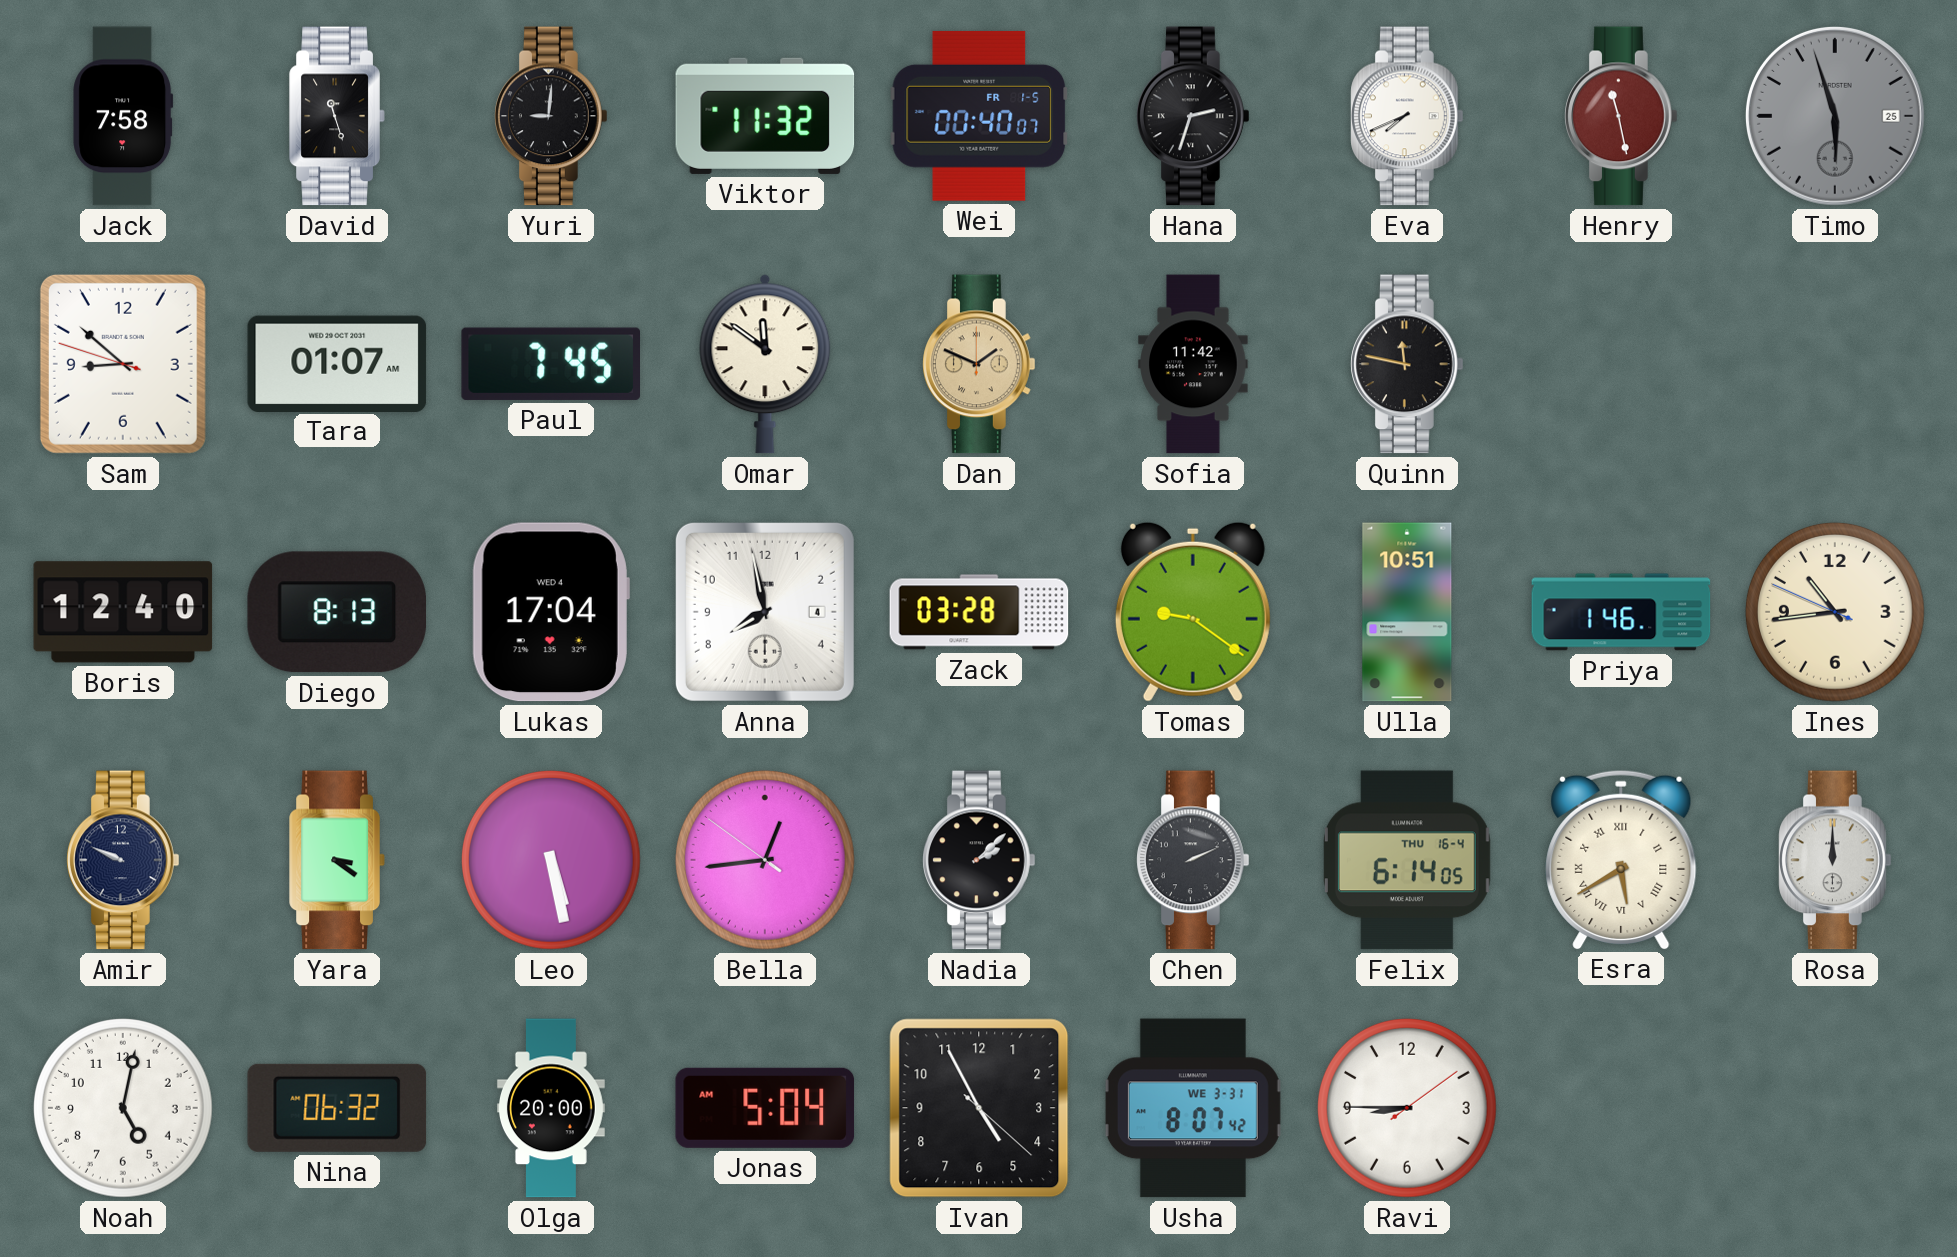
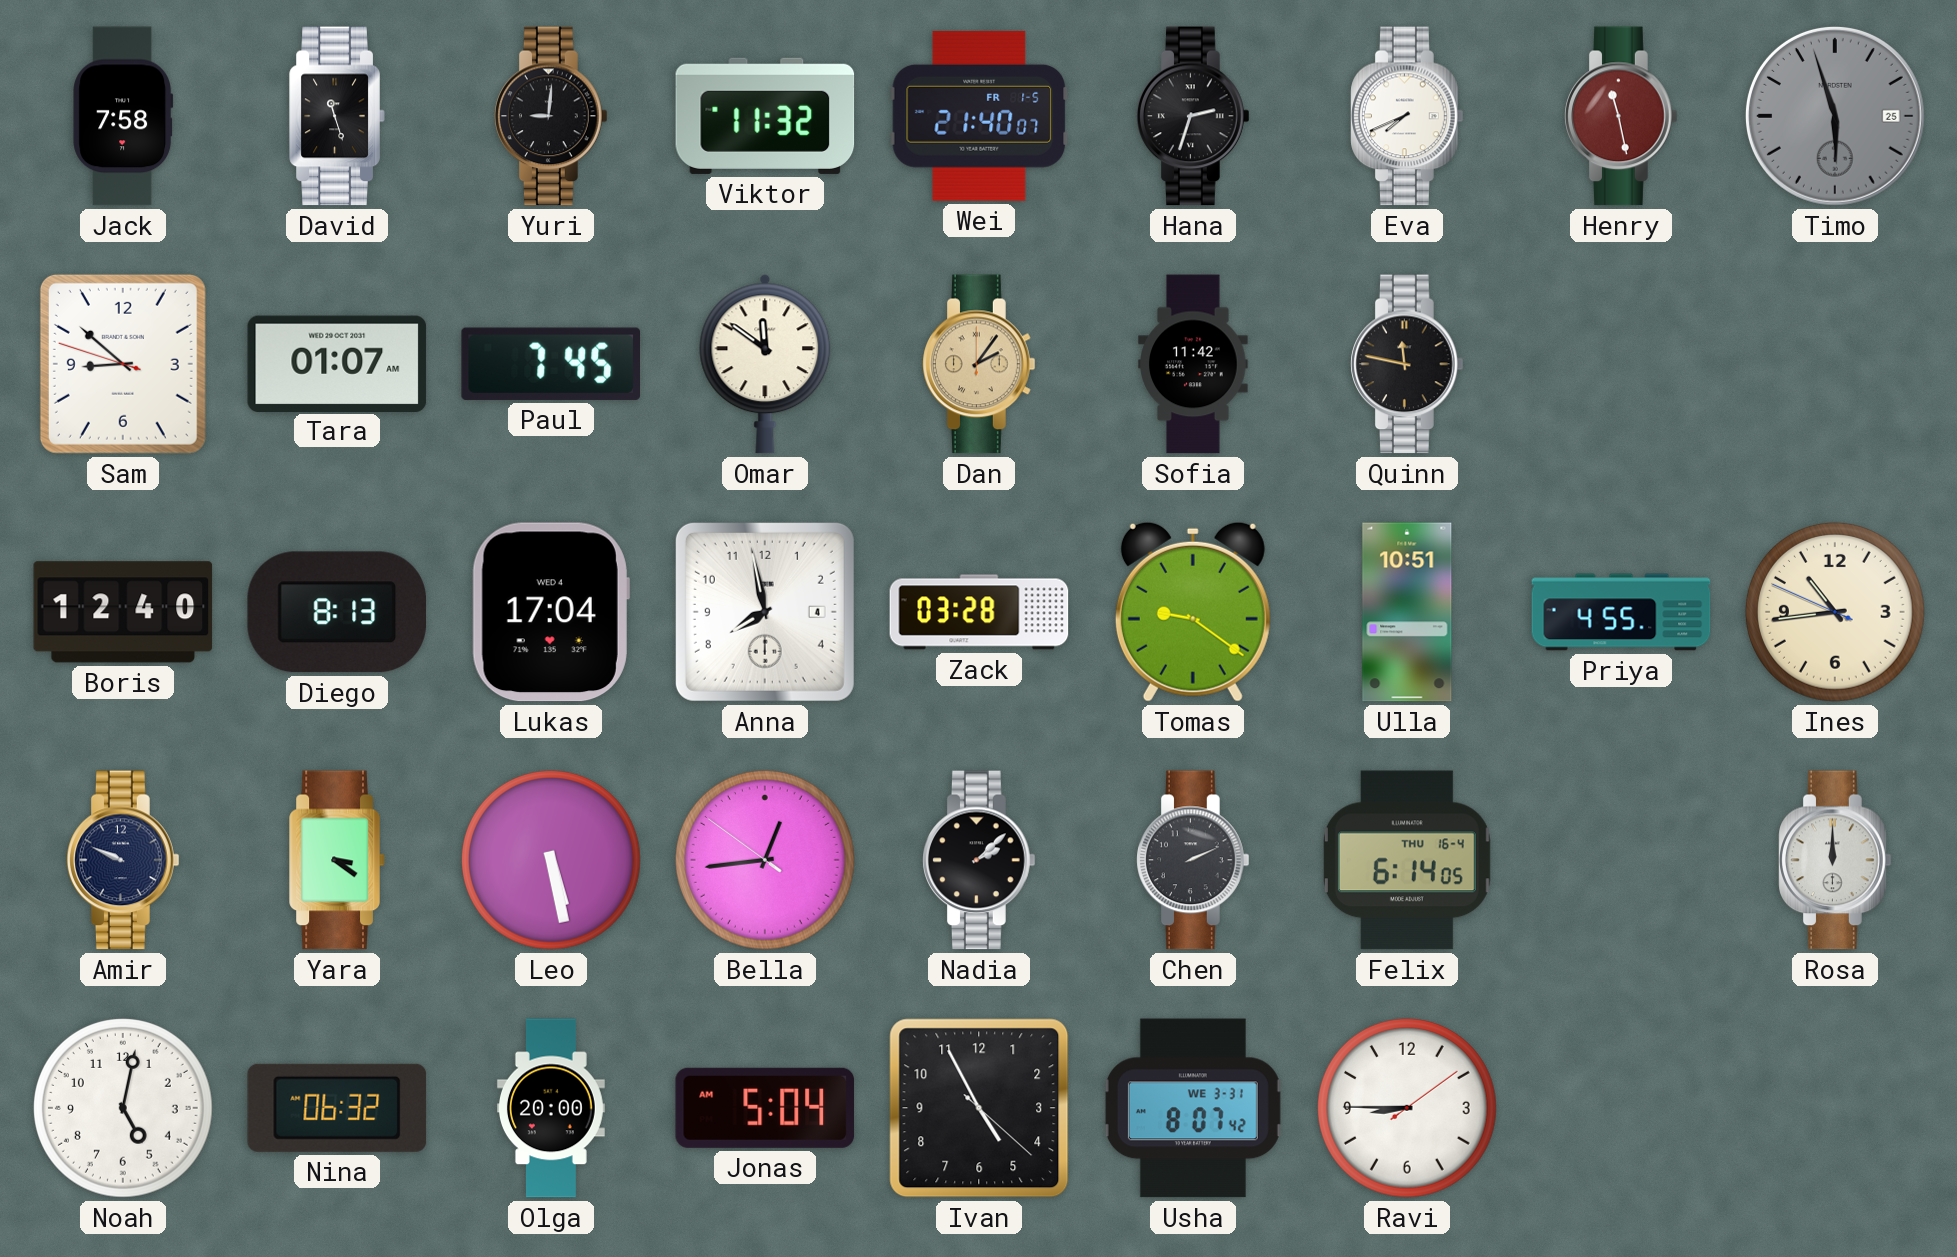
Wei: 00:40 -> 21:40 (979, 116)
Dan: 1:49 -> 2:06 (979, 364)
Priya: 1:46 -> 4:55 (1621, 612)
Esra: 5:40 -> none (1621, 859)
